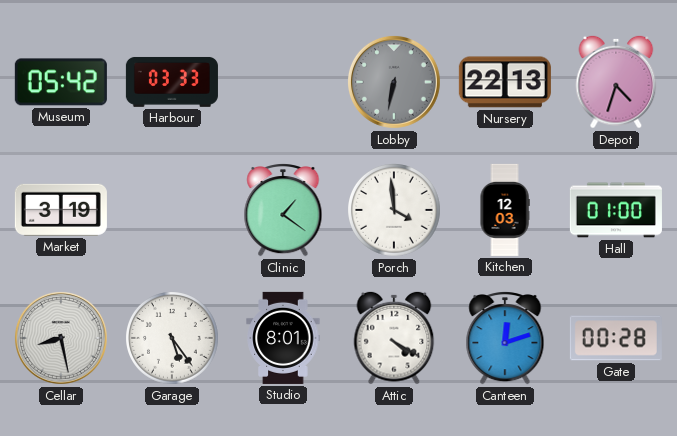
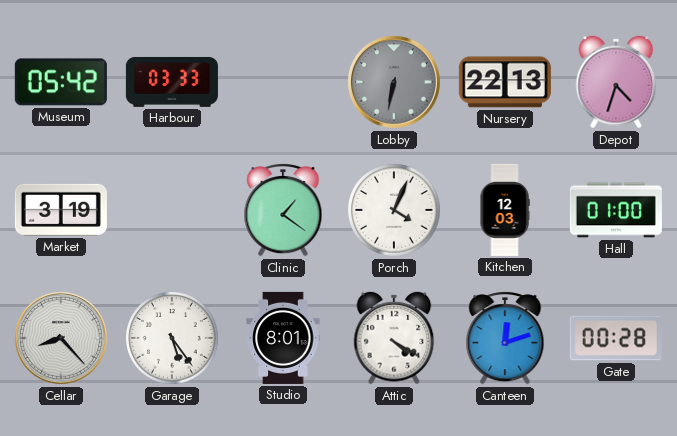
Porch: 3:59 -> 4:04 (395, 211)
Cellar: 8:28 -> 8:23 (61, 338)
